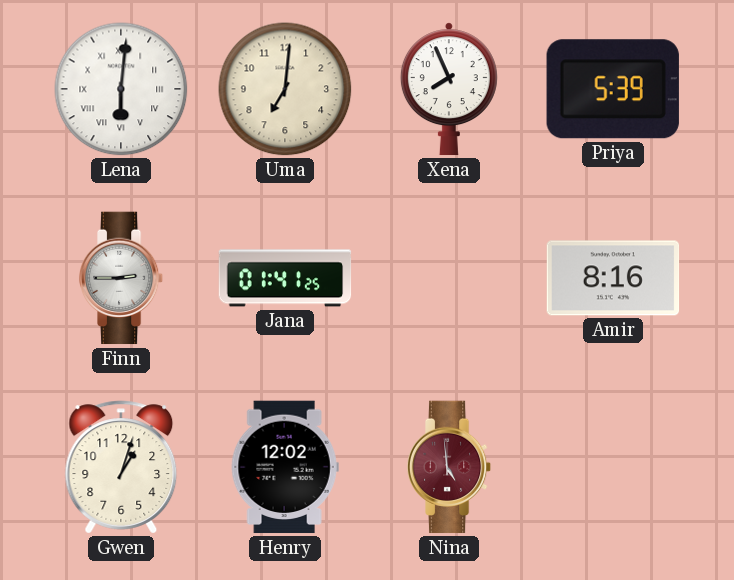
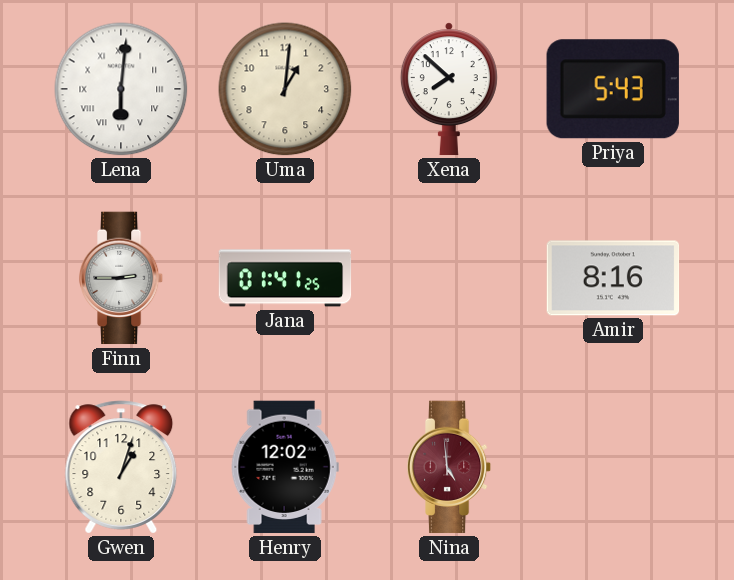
Uma: 7:01 -> 1:01 (285, 89)
Xena: 7:56 -> 7:52 (449, 89)
Priya: 5:39 -> 5:43 (613, 89)
